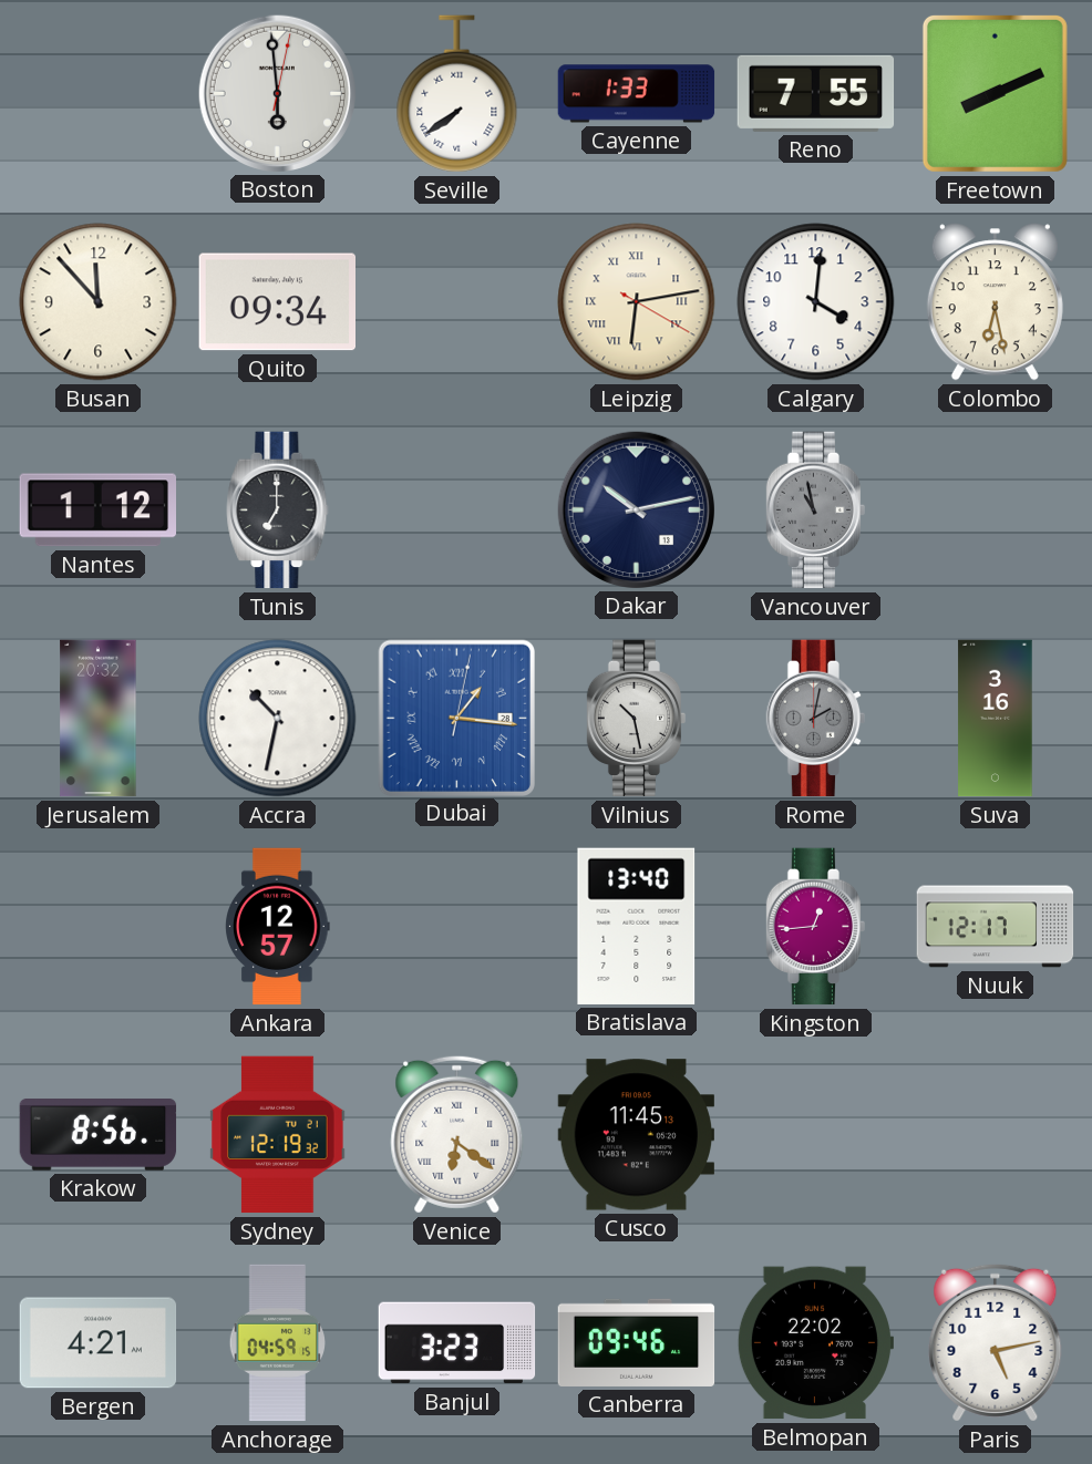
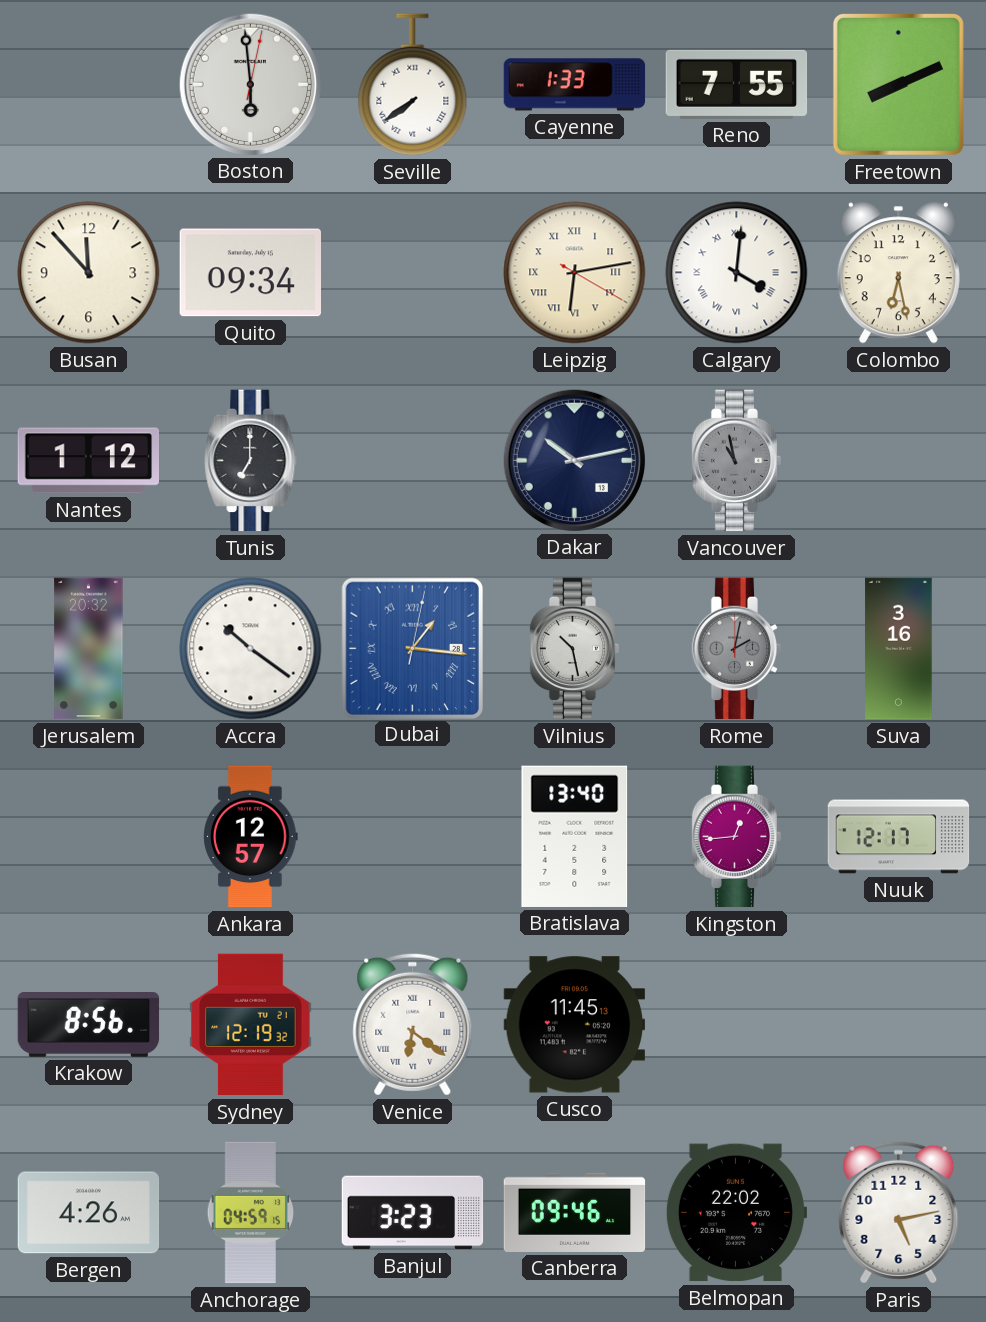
Calgary numerals: Arabic -> Roman (737, 273)
Accra: 10:32 -> 10:21 (251, 649)
Bergen: 4:21 -> 4:26 (89, 1213)
